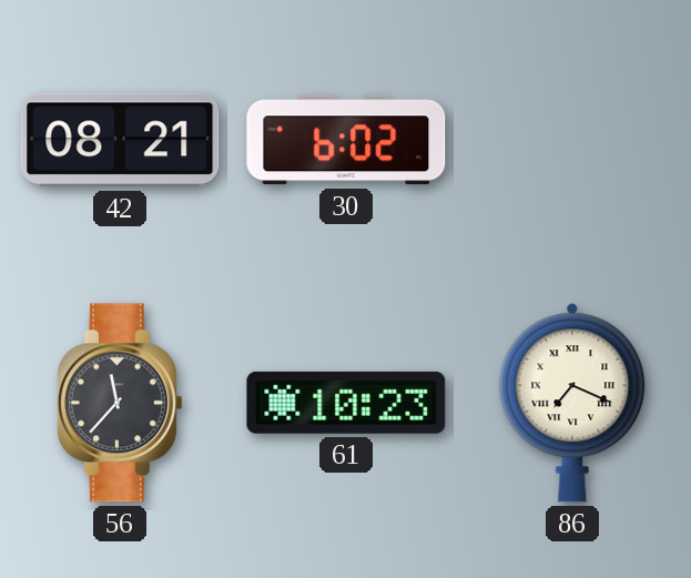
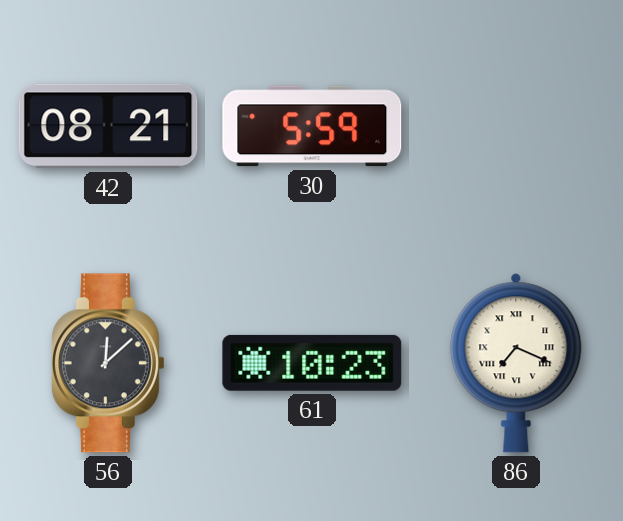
30: 6:02 -> 5:59 (312, 126)
56: 11:37 -> 12:08 (108, 363)
